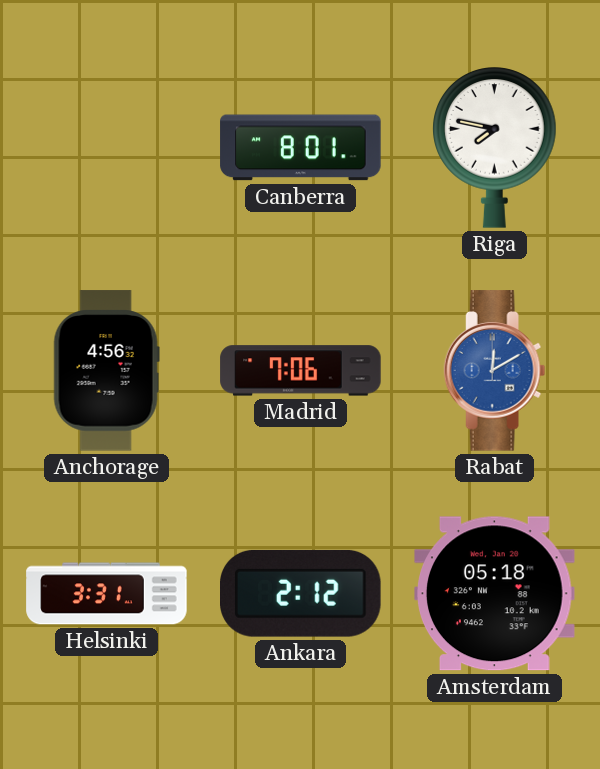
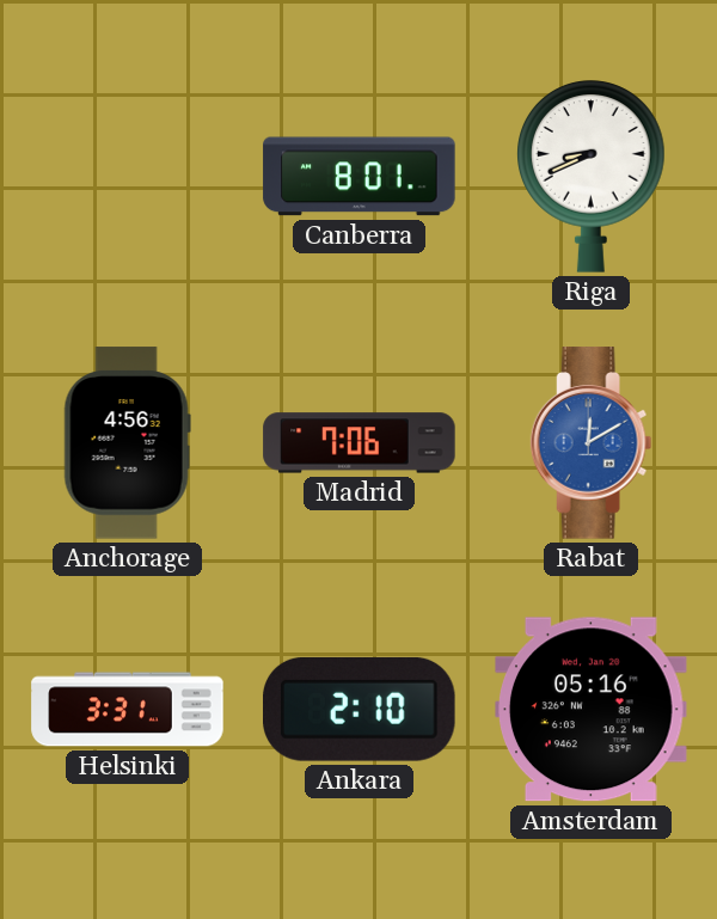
Riga: 7:47 -> 8:41 (592, 177)
Ankara: 2:12 -> 2:10 (360, 709)
Amsterdam: 05:18 -> 05:16 (592, 710)
